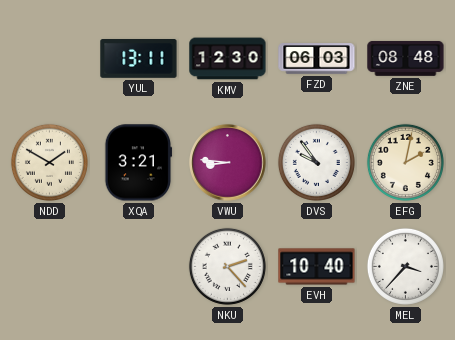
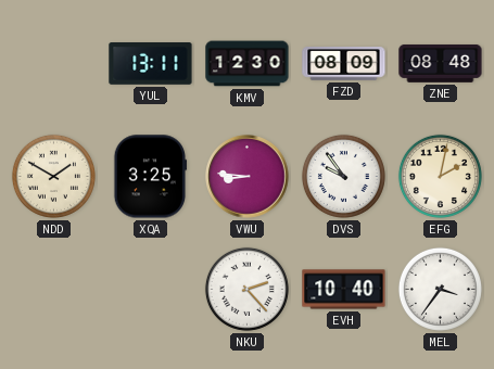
FZD: 06:03 -> 08:09 (344, 64)
XQA: 3:21 -> 3:25 (151, 177)
MEL: 3:37 -> 3:36 (440, 289)
